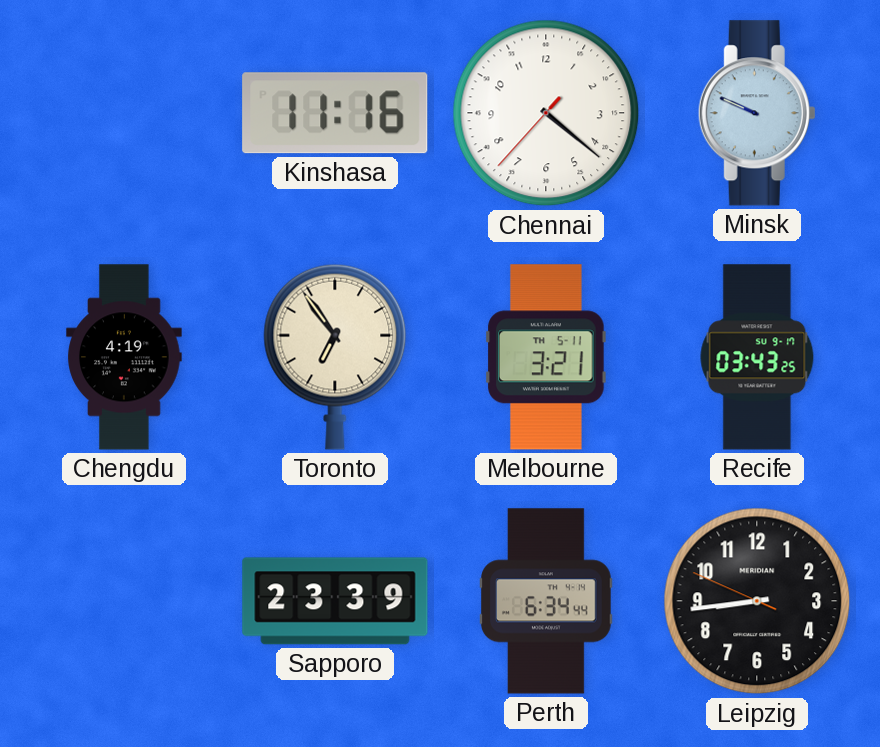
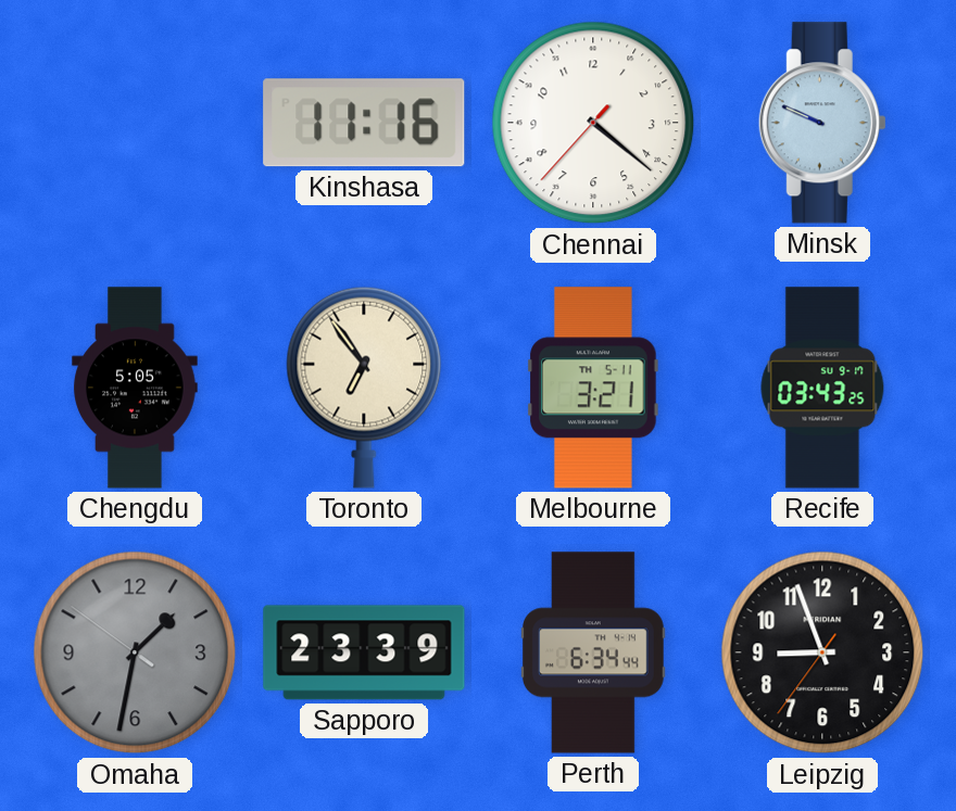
Chengdu: 4:19 -> 5:05 (135, 388)
Omaha: none -> 1:31 (135, 652)
Leipzig: 8:43 -> 8:56 (822, 652)
